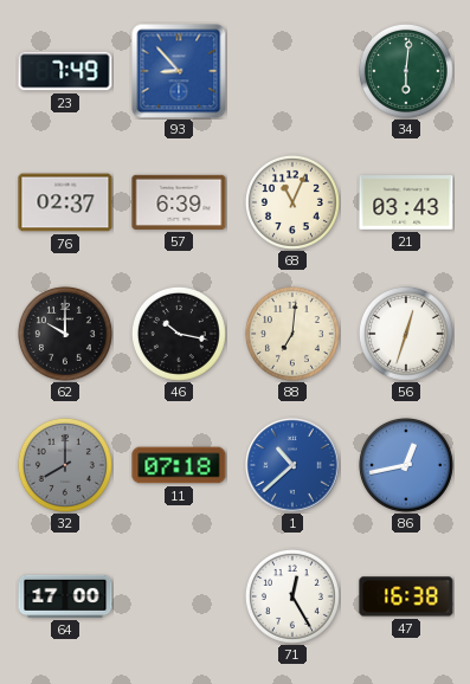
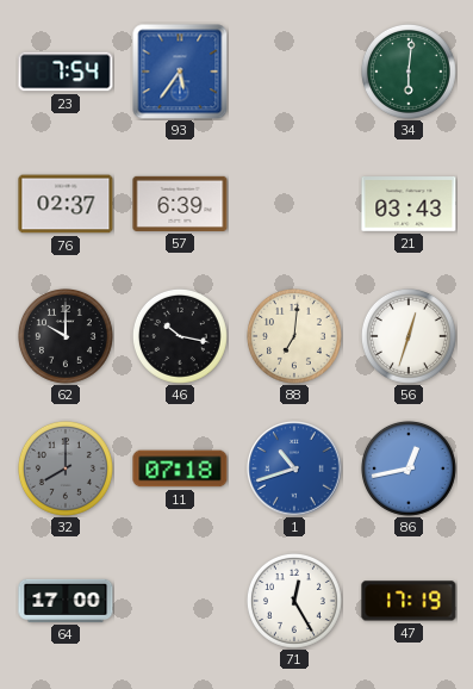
23: 7:49 -> 7:54 (66, 72)
93: 8:53 -> 5:36 (180, 72)
68: 11:04 -> none (292, 202)
1: 10:38 -> 10:42 (294, 468)
47: 16:38 -> 17:19 (409, 601)
